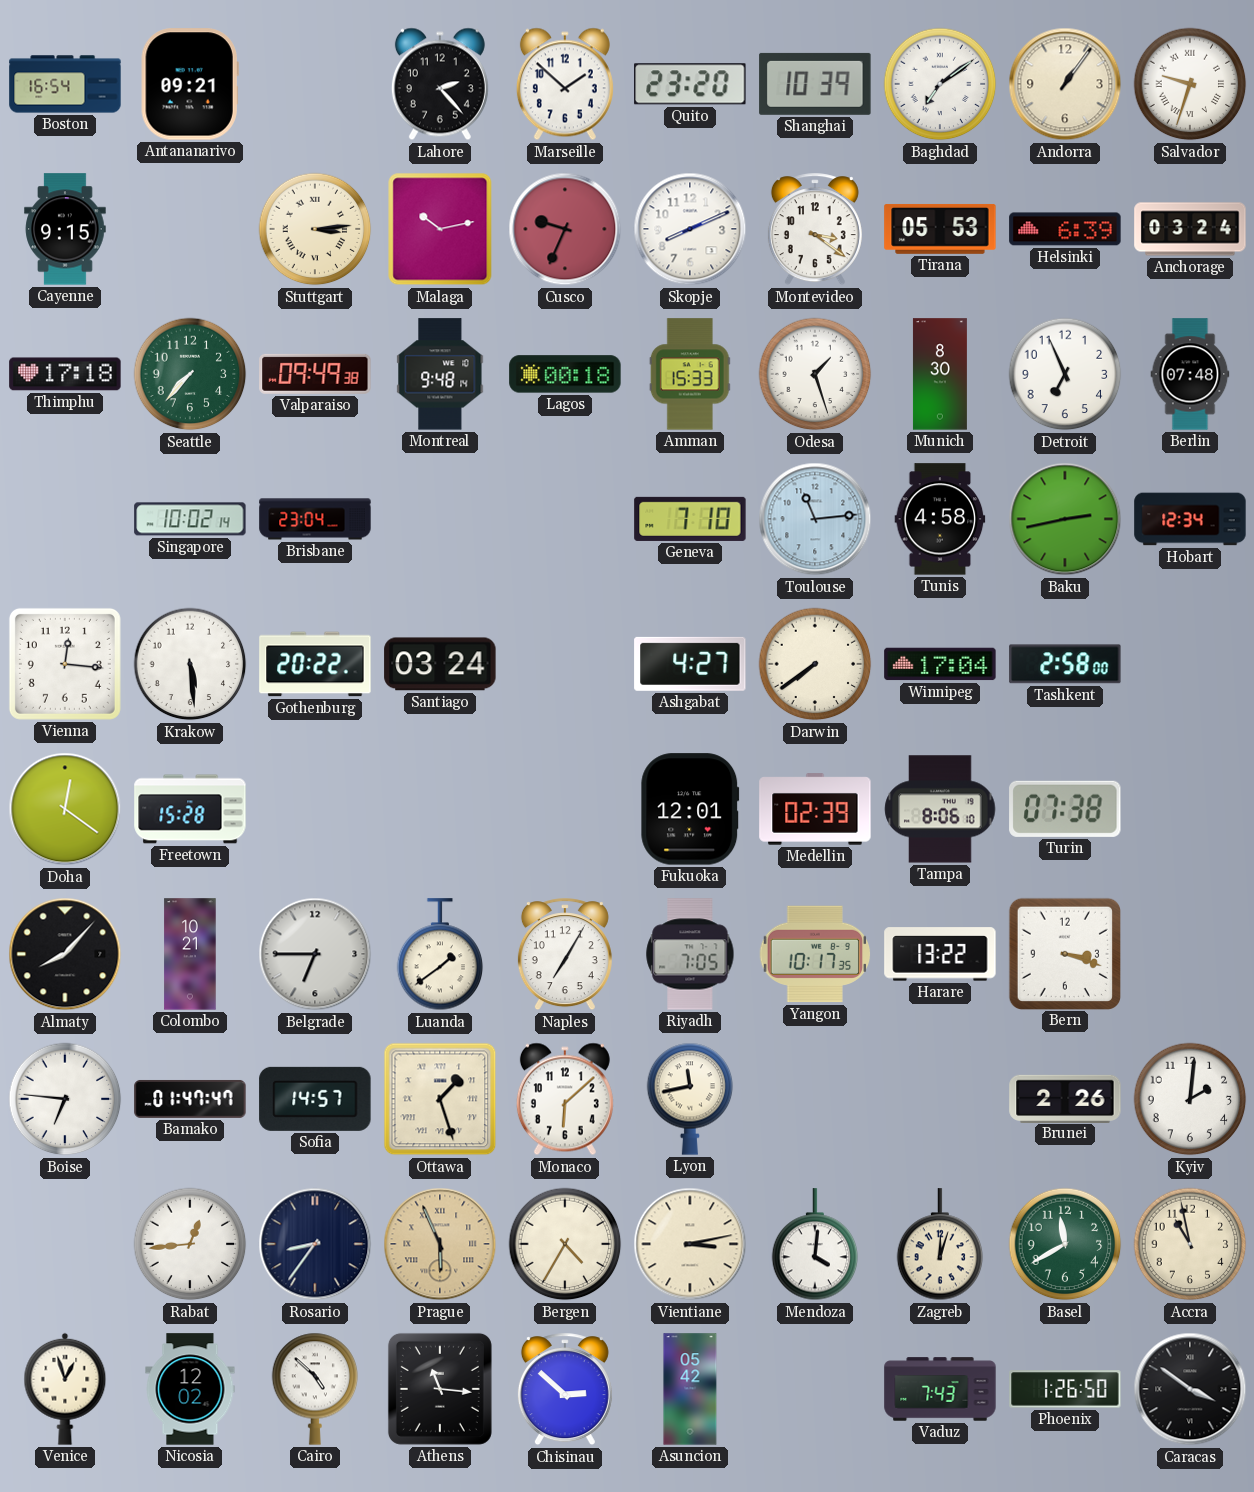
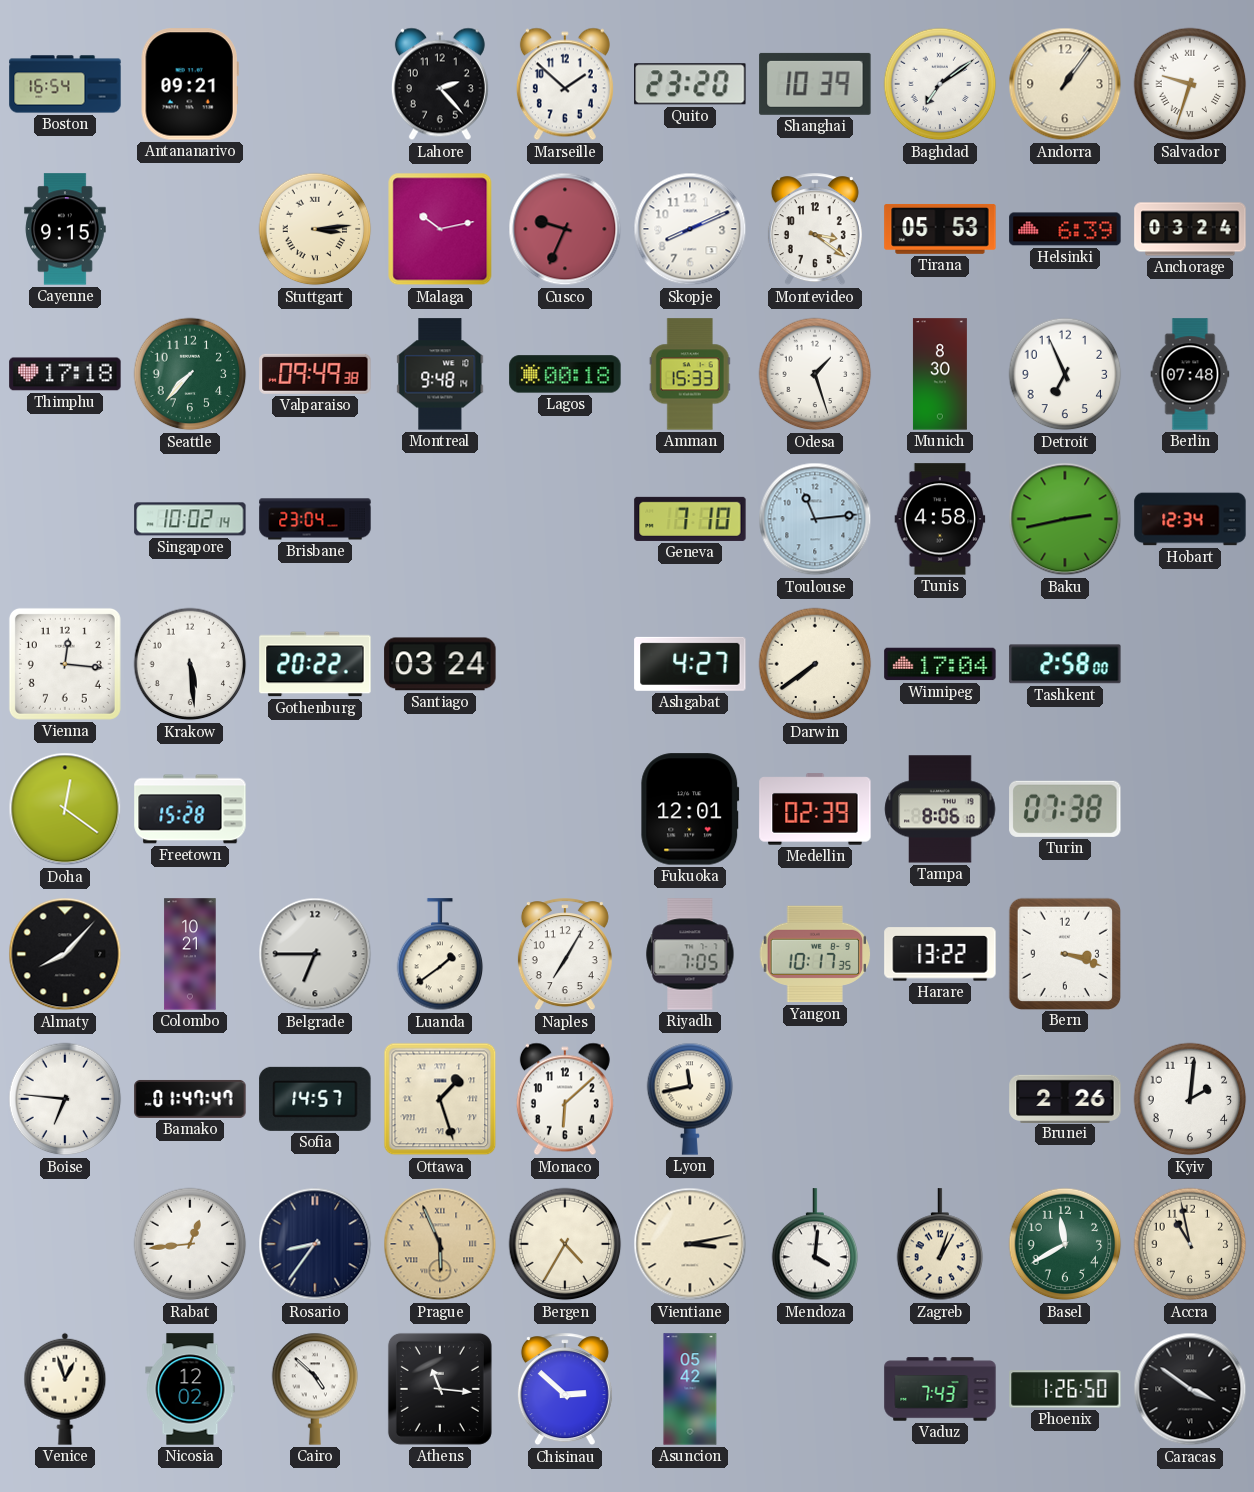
Zagreb: 12:03 -> 1:03 (940, 1245)
